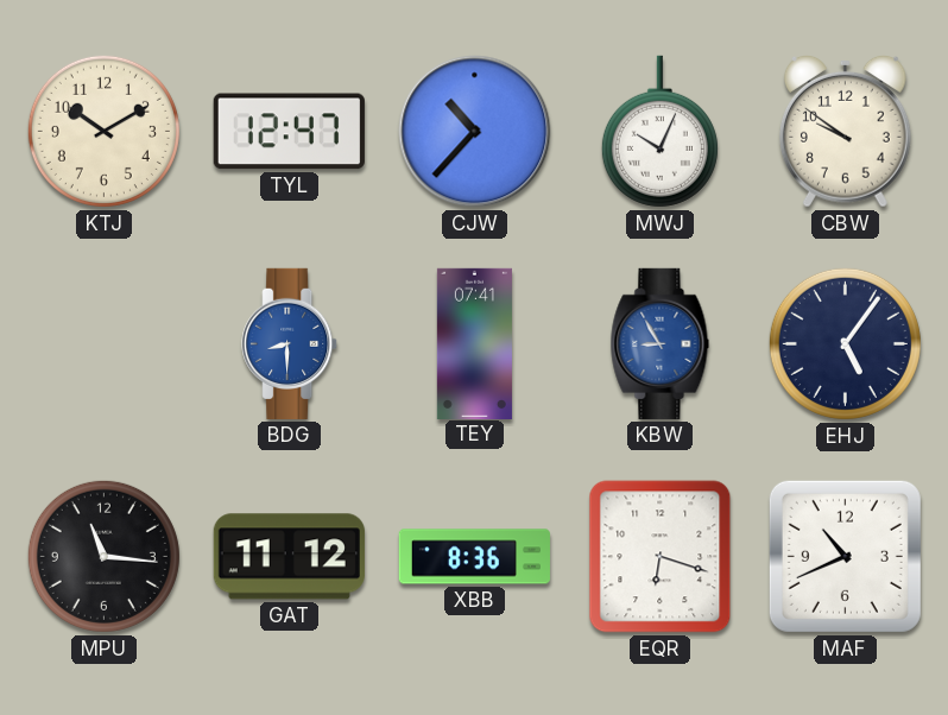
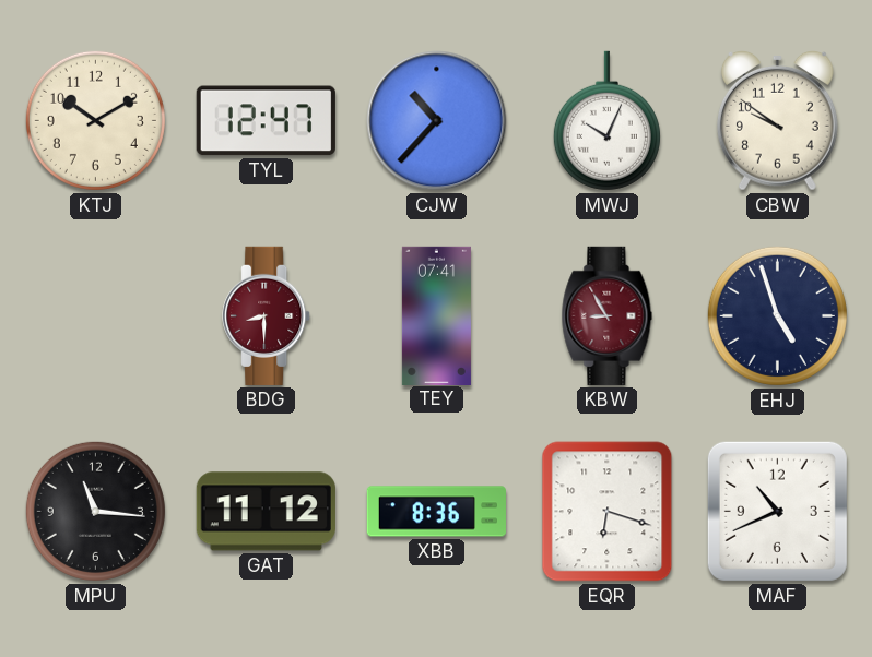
BDG dial: blue -> burgundy (267, 315)
KBW dial: blue -> burgundy (608, 315)
EHJ: 5:06 -> 4:57 (777, 315)
